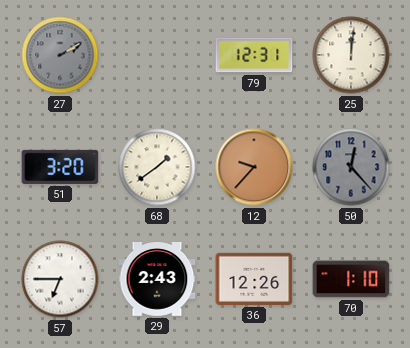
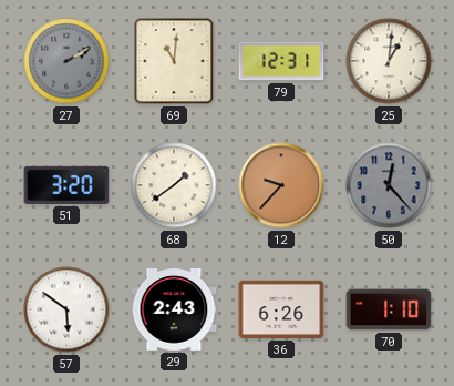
69: none -> 11:01 (174, 61)
25: 12:01 -> 1:01 (389, 61)
57: 6:45 -> 5:51 (66, 309)
36: 12:26 -> 6:26 (281, 309)
